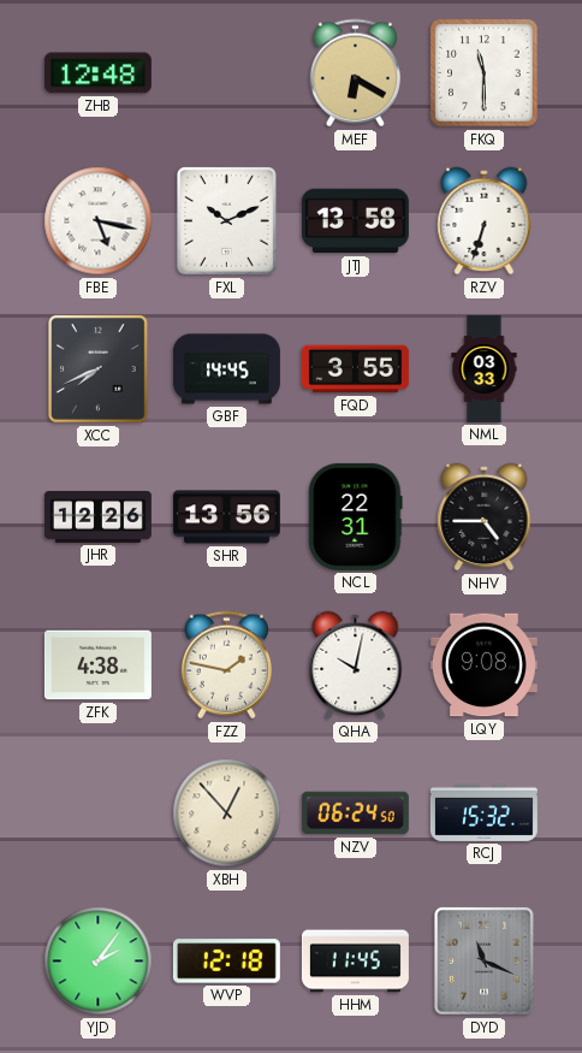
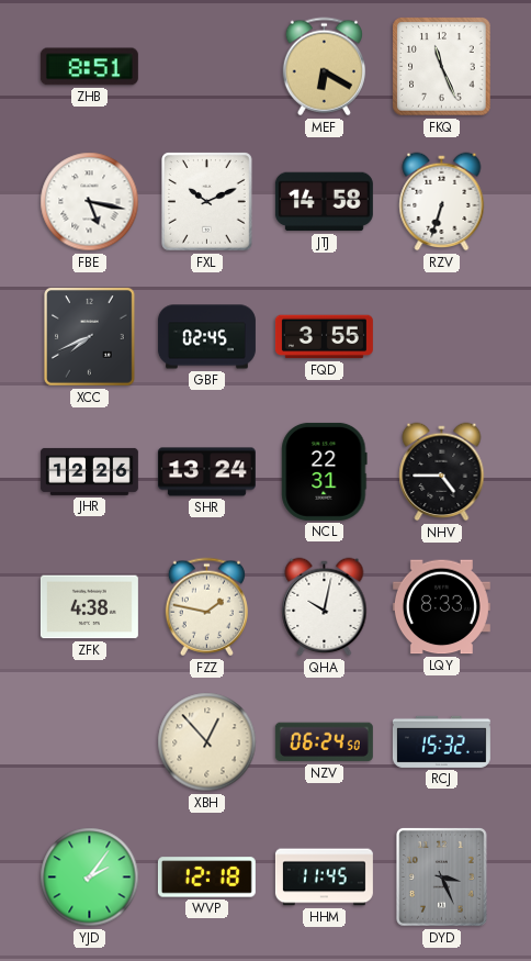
ZHB: 12:48 -> 8:51 (89, 67)
FKQ: 11:30 -> 11:26 (442, 67)
JTJ: 13:58 -> 14:58 (324, 202)
GBF: 14:45 -> 02:45 (206, 337)
NML: 03:33 -> none (485, 368)
SHR: 13:56 -> 13:24 (206, 472)
LQY: 9:08 -> 8:33 (441, 607)
DYD: 11:19 -> 3:26 (442, 878)
